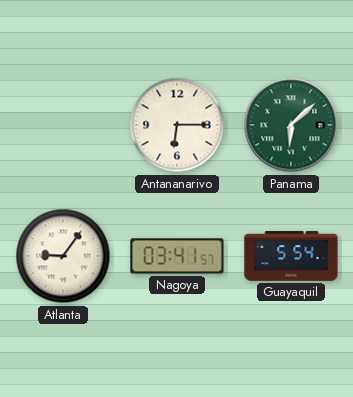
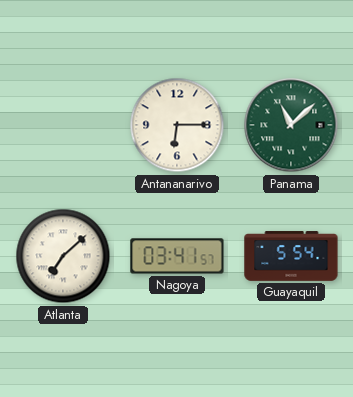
Panama: 6:08 -> 11:08 (291, 125)
Atlanta: 9:06 -> 7:08 (63, 256)
